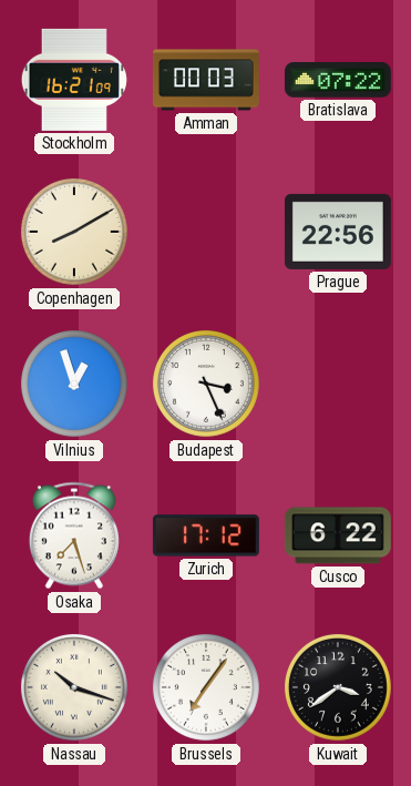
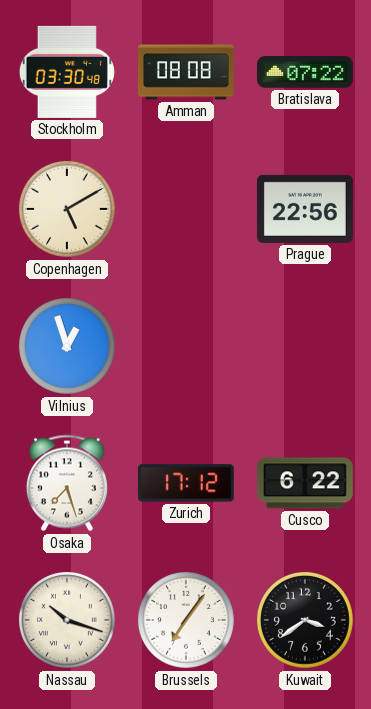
Stockholm: 16:21 -> 03:30 (67, 72)
Amman: 00:03 -> 08:08 (186, 72)
Copenhagen: 8:10 -> 5:10 (67, 209)
Budapest: 3:26 -> none (206, 384)
